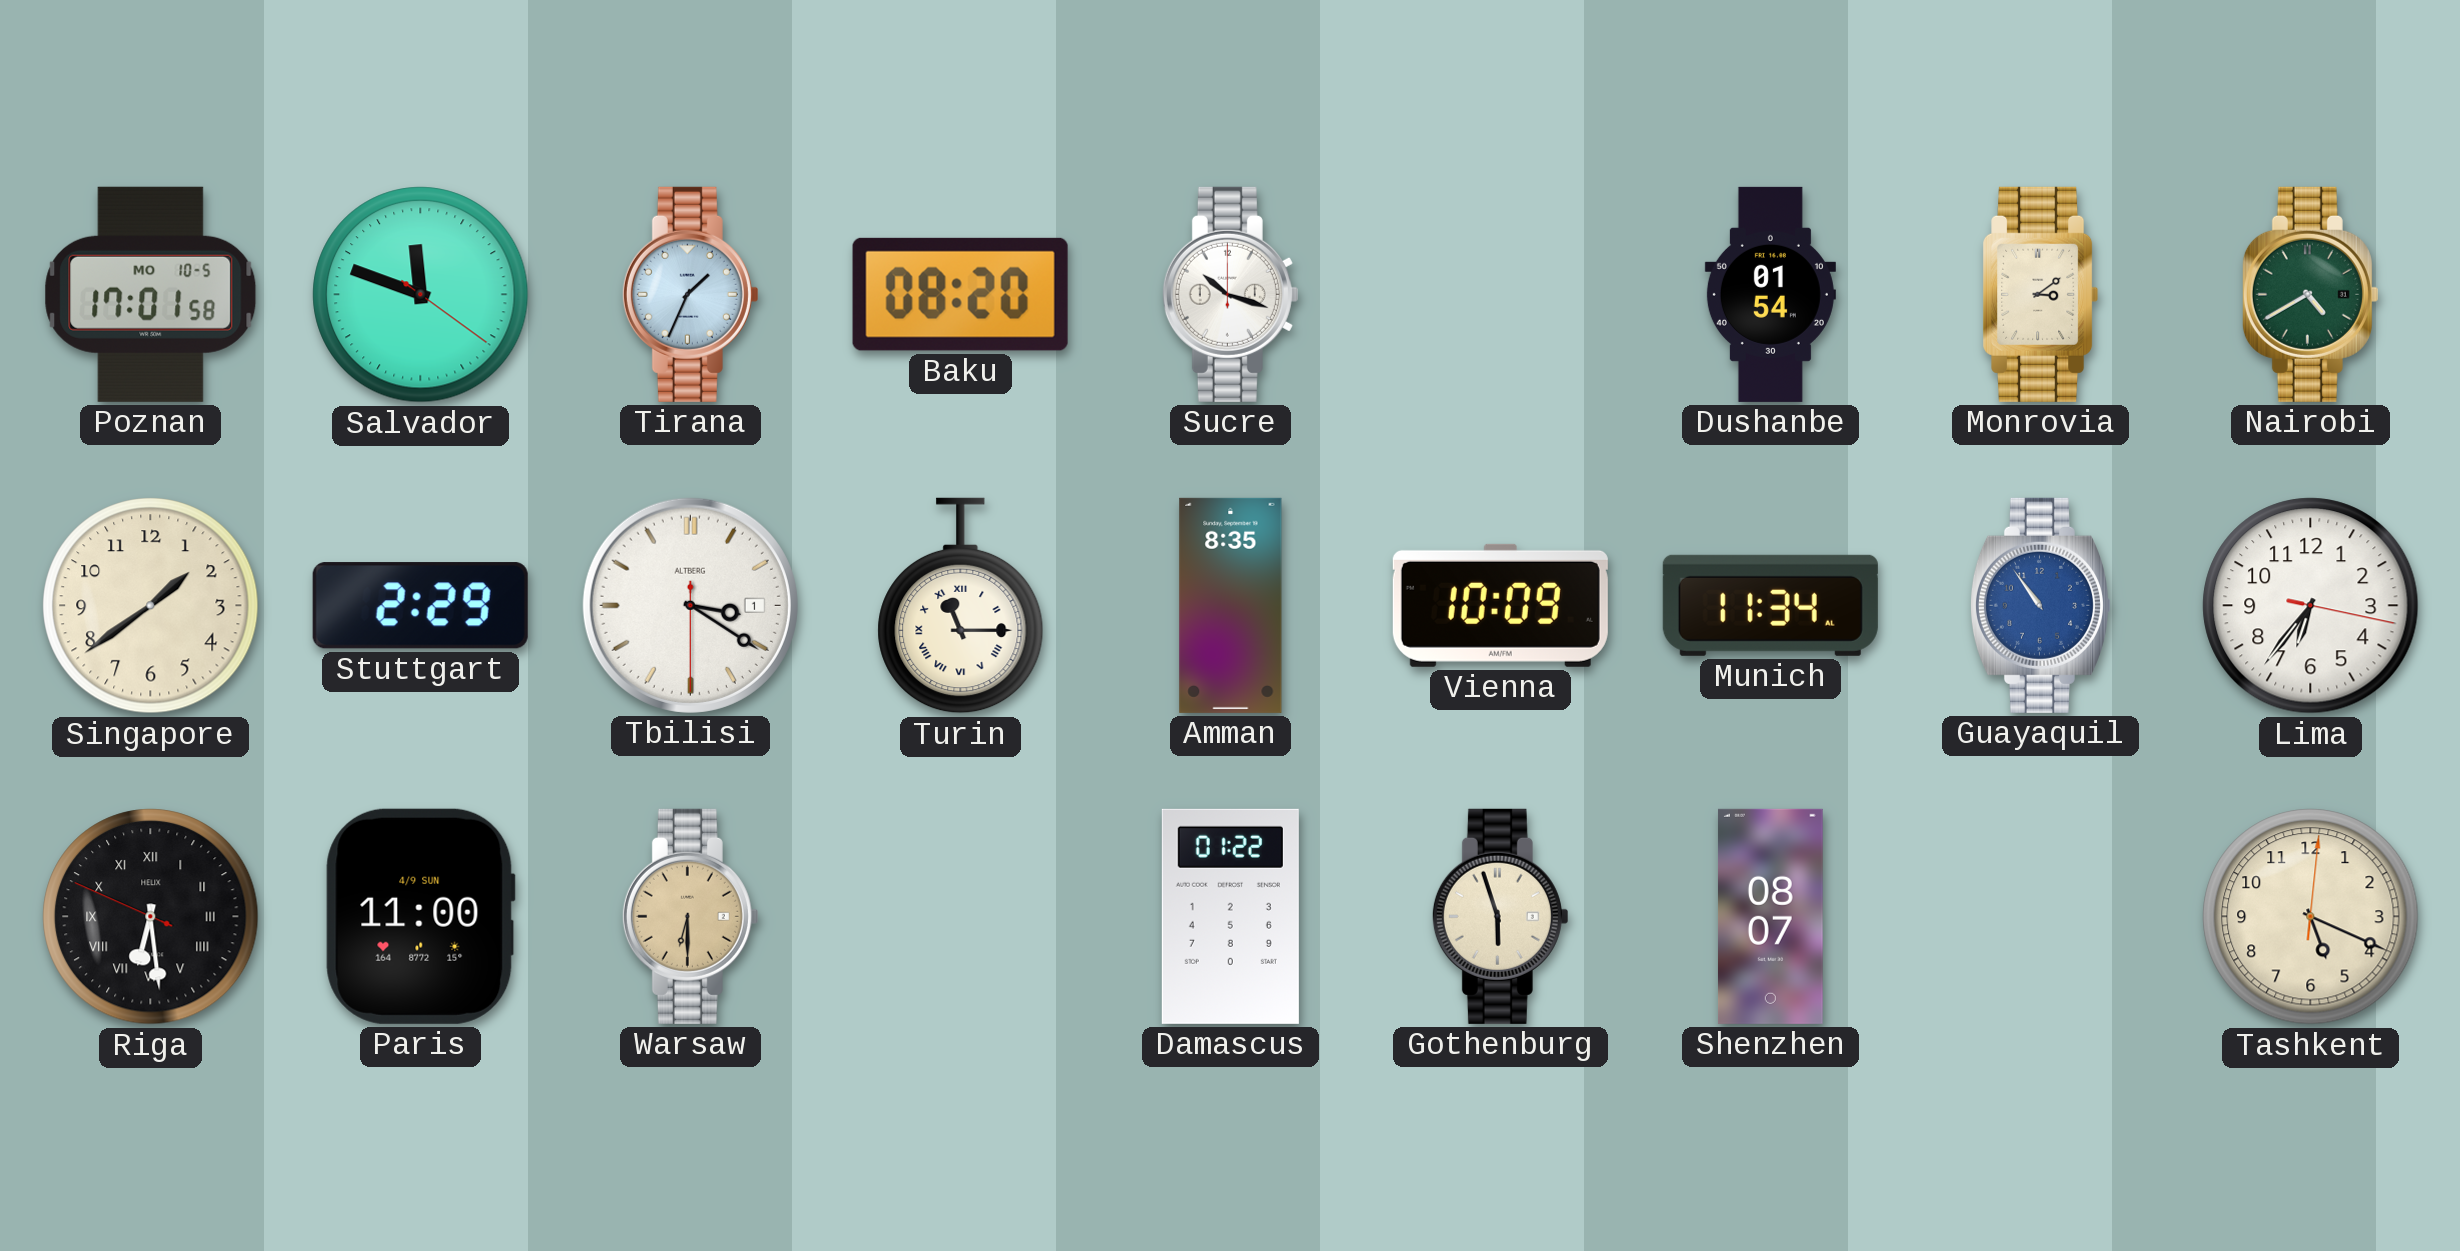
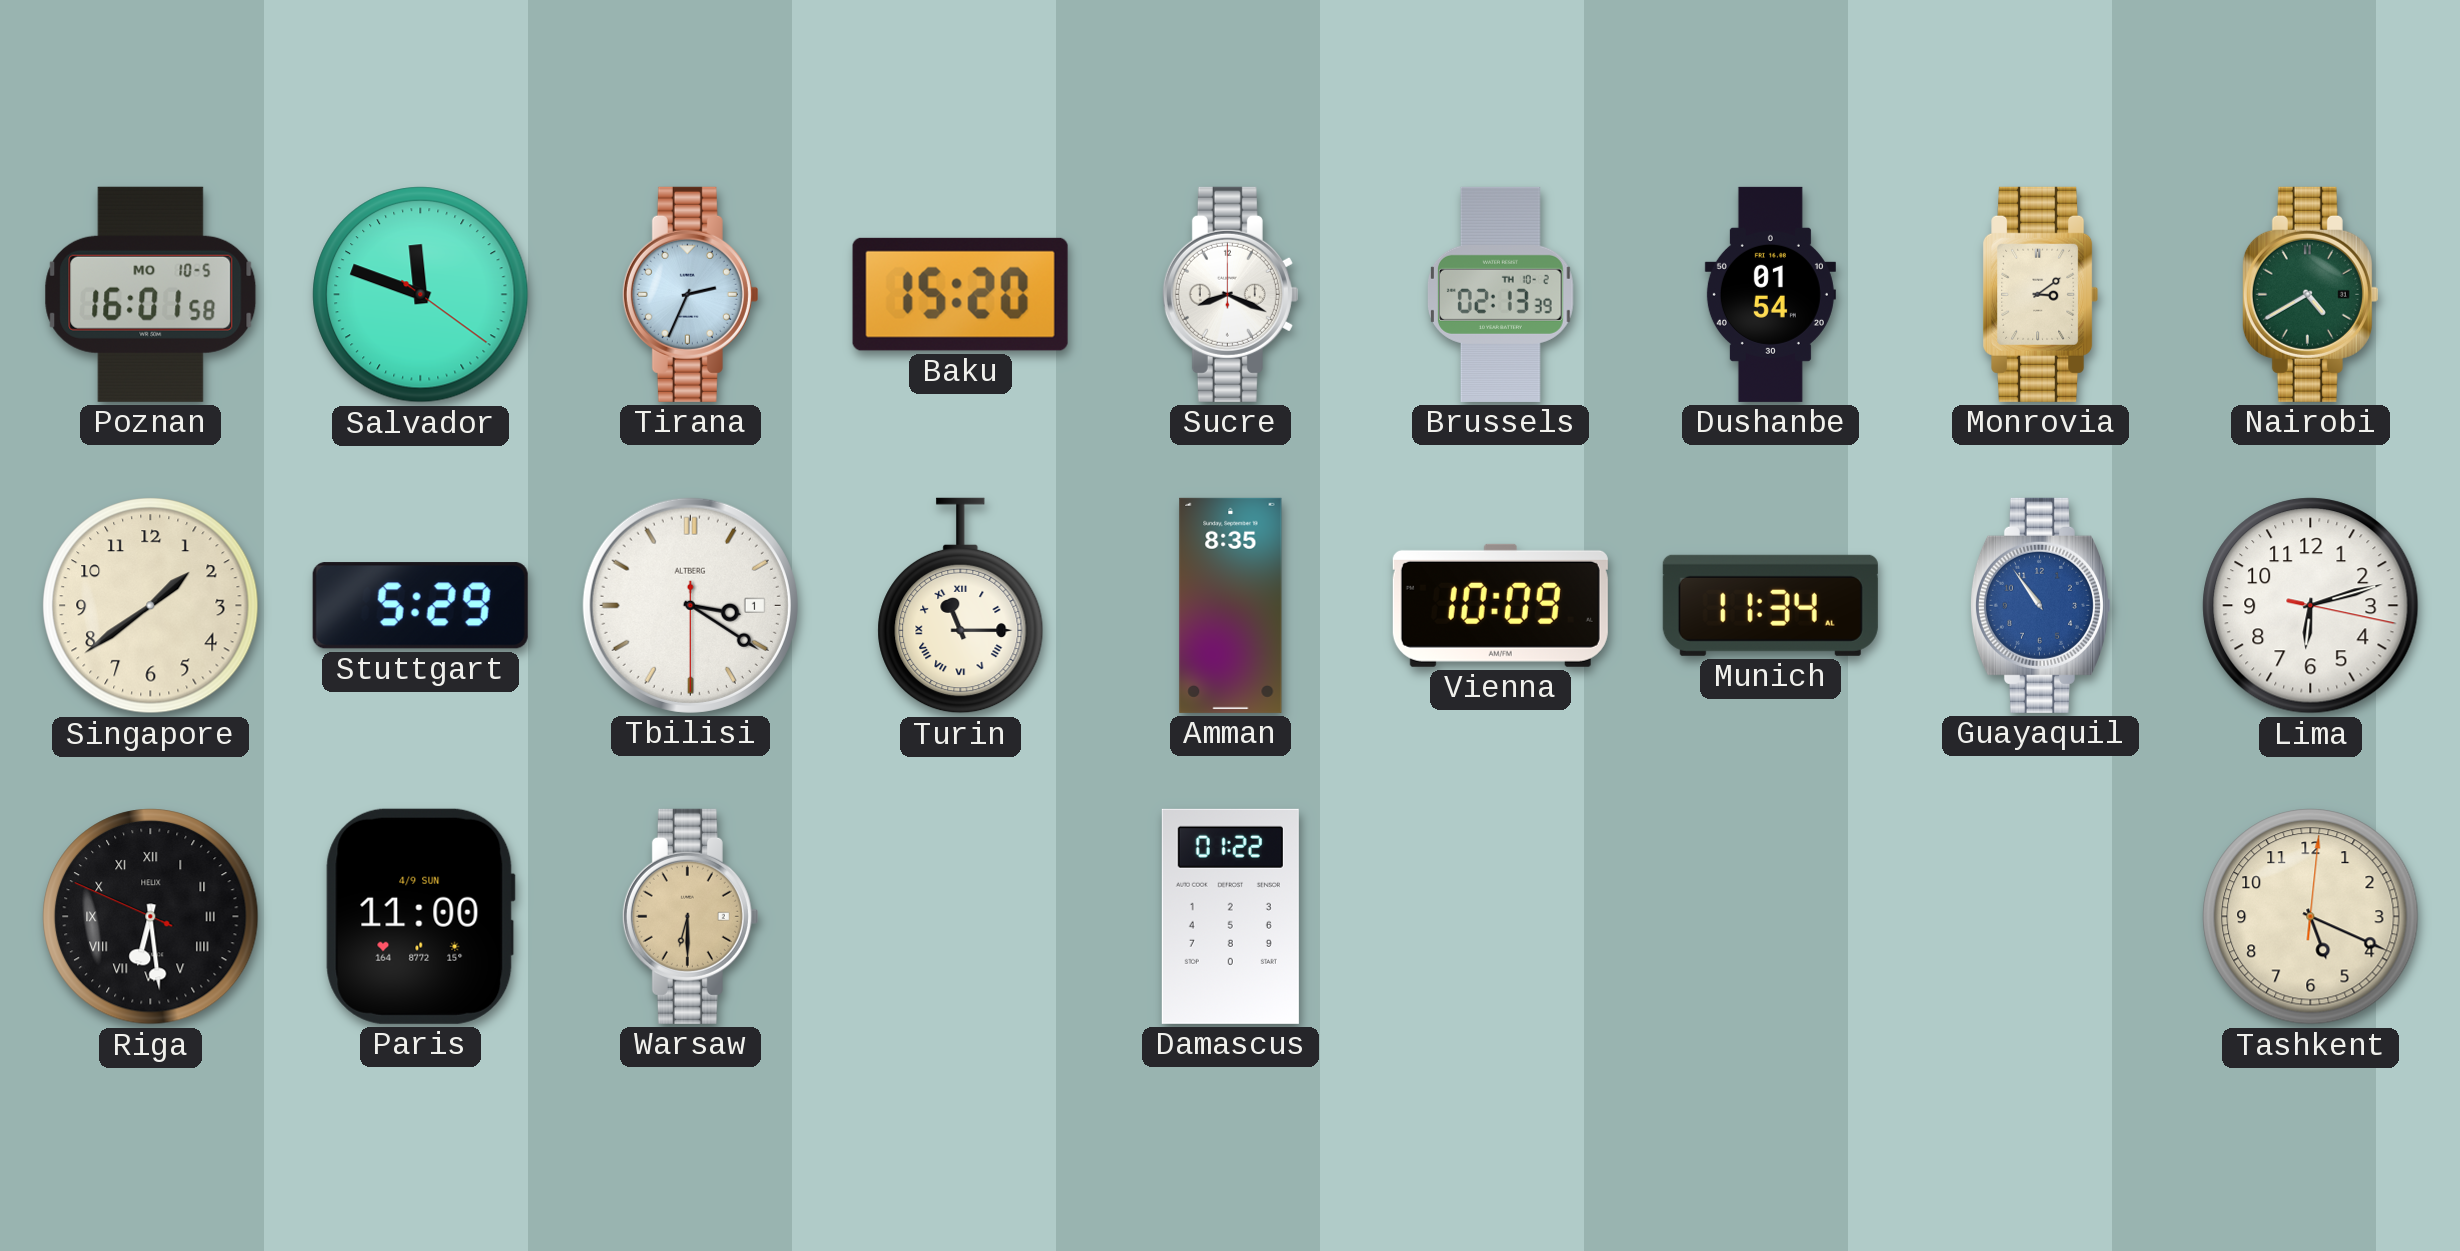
Poznan: 17:01 -> 16:01 (151, 294)
Tirana: 1:34 -> 2:34 (690, 294)
Baku: 08:20 -> 15:20 (960, 294)
Sucre: 10:18 -> 8:19 (1230, 294)
Brussels: none -> 02:13 (1501, 294)
Stuttgart: 2:29 -> 5:29 (420, 606)
Lima: 6:36 -> 6:12 (2311, 606)
Gothenburg: 5:57 -> none (1500, 916)
Shenzhen: 08:07 -> none (1770, 916)
